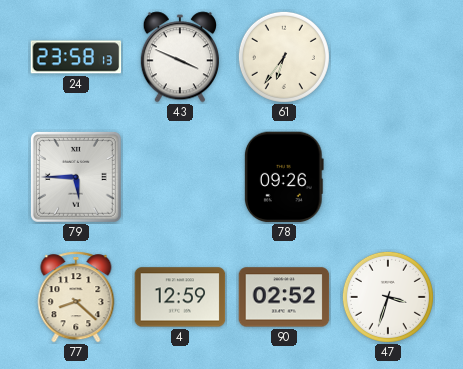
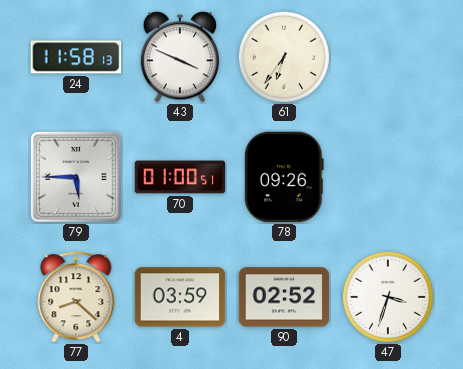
24: 23:58 -> 11:58 (76, 57)
70: none -> 01:00 (180, 177)
4: 12:59 -> 03:59 (180, 297)
